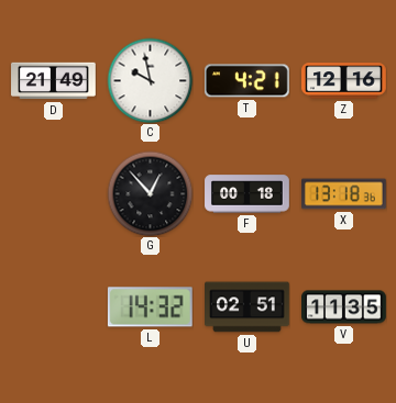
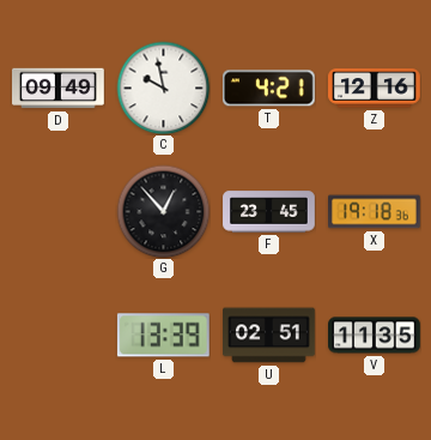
D: 21:49 -> 09:49 (59, 89)
F: 00:18 -> 23:45 (269, 212)
X: 13:18 -> 19:18 (375, 212)
L: 14:32 -> 13:39 (163, 336)
